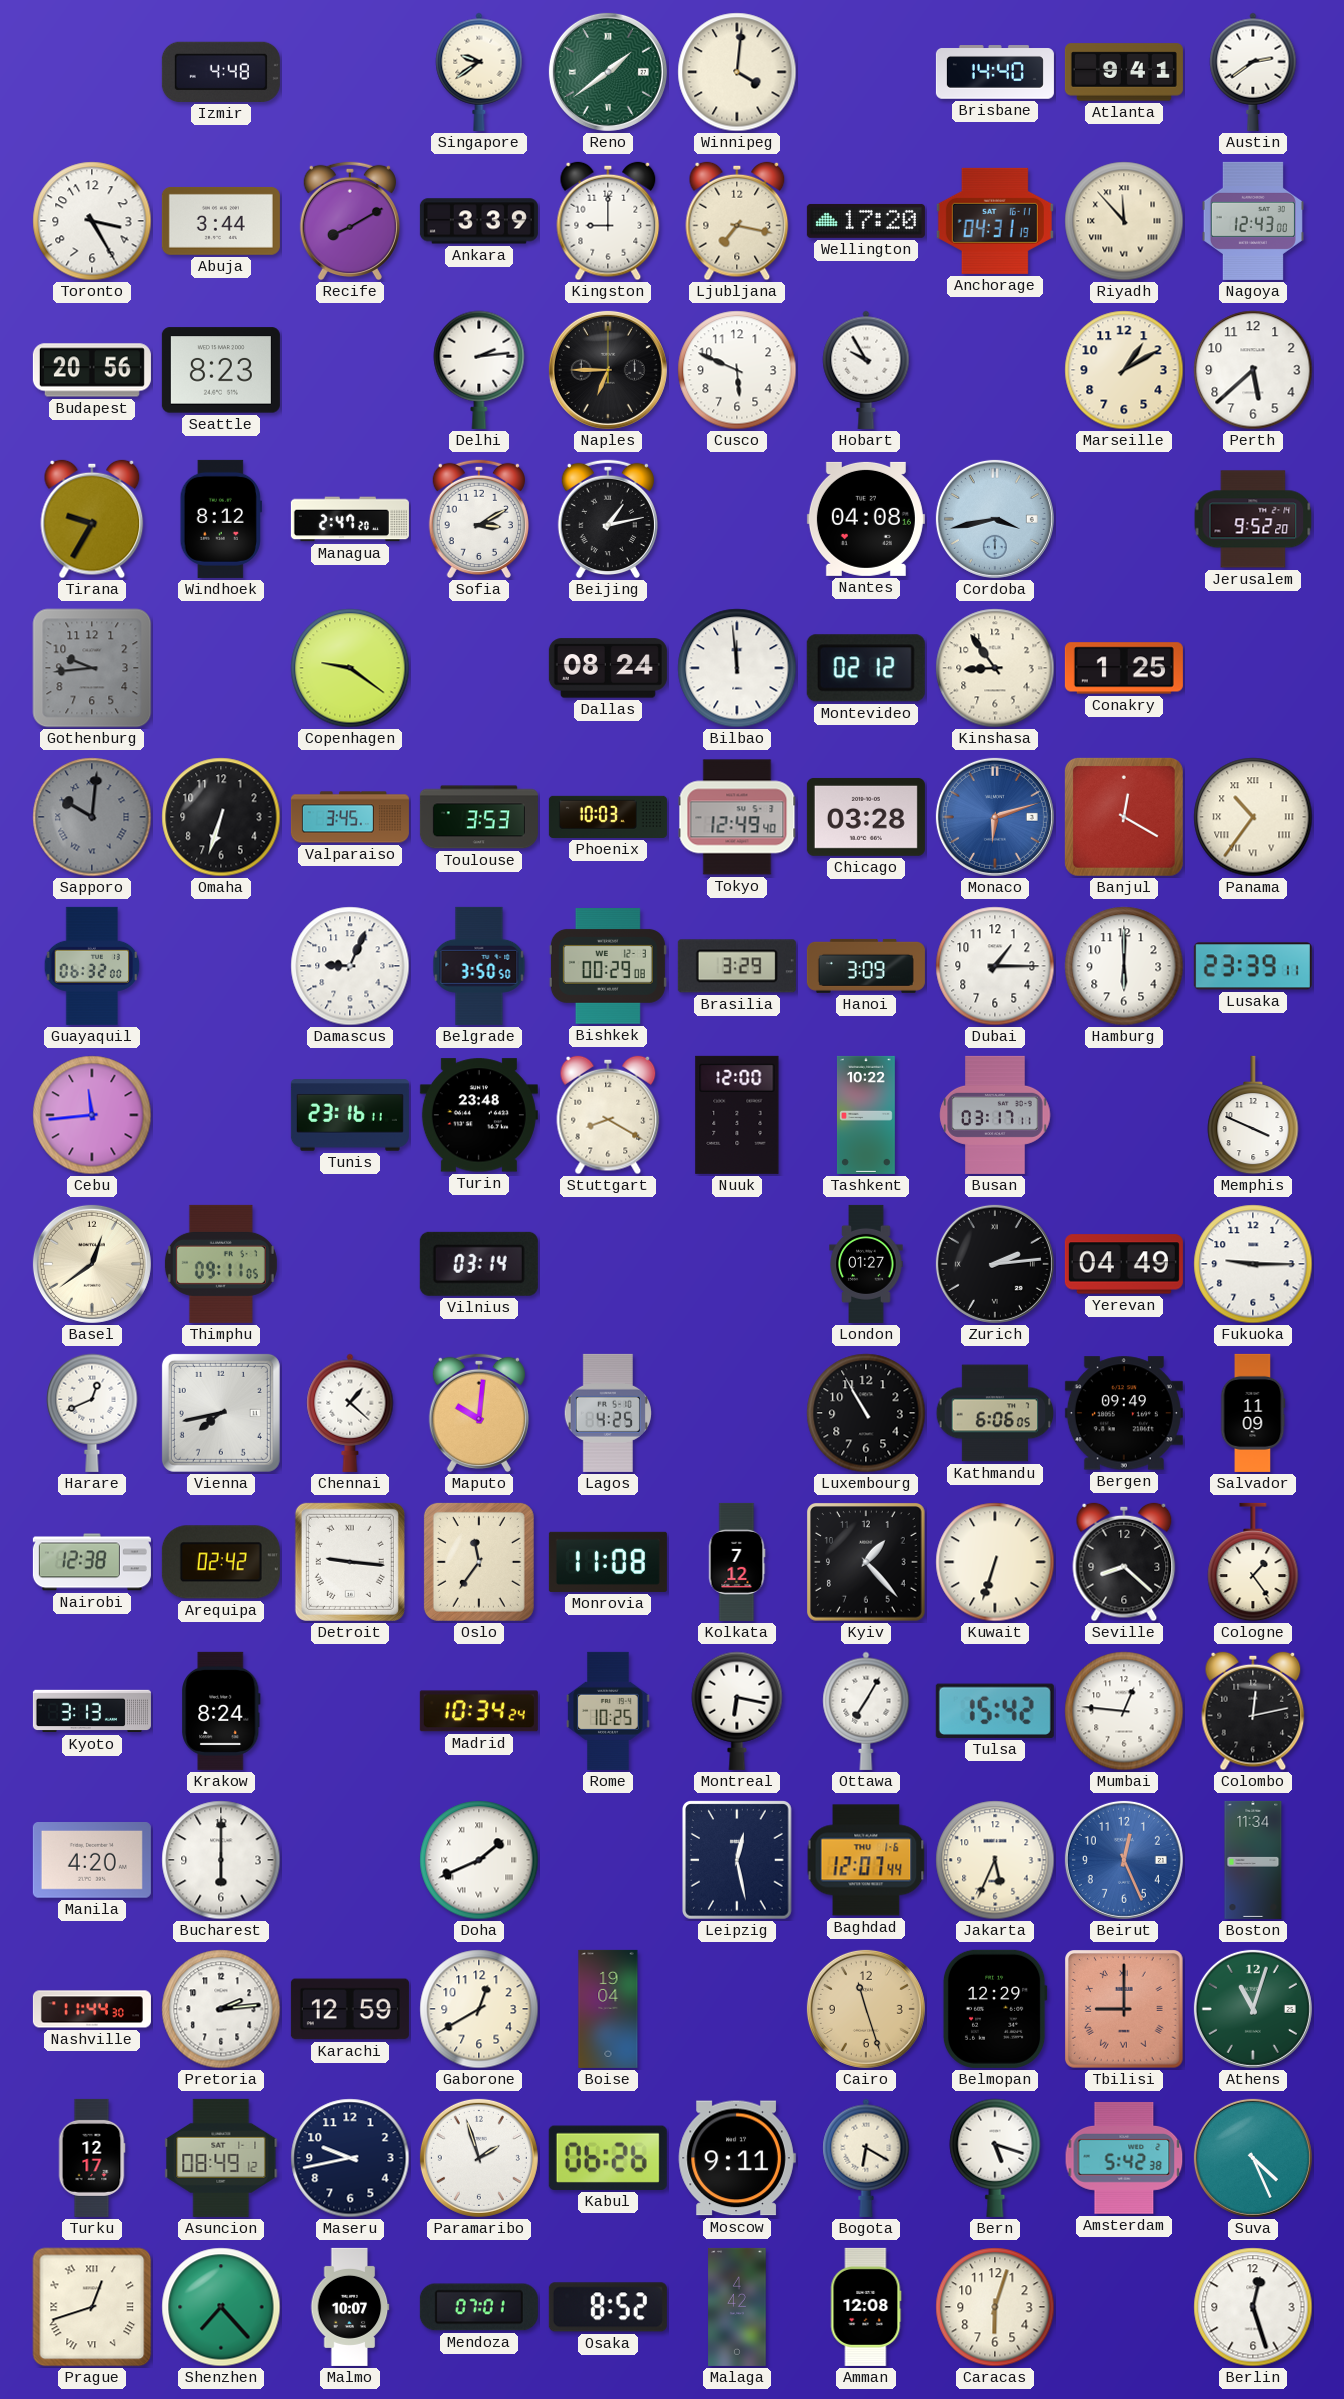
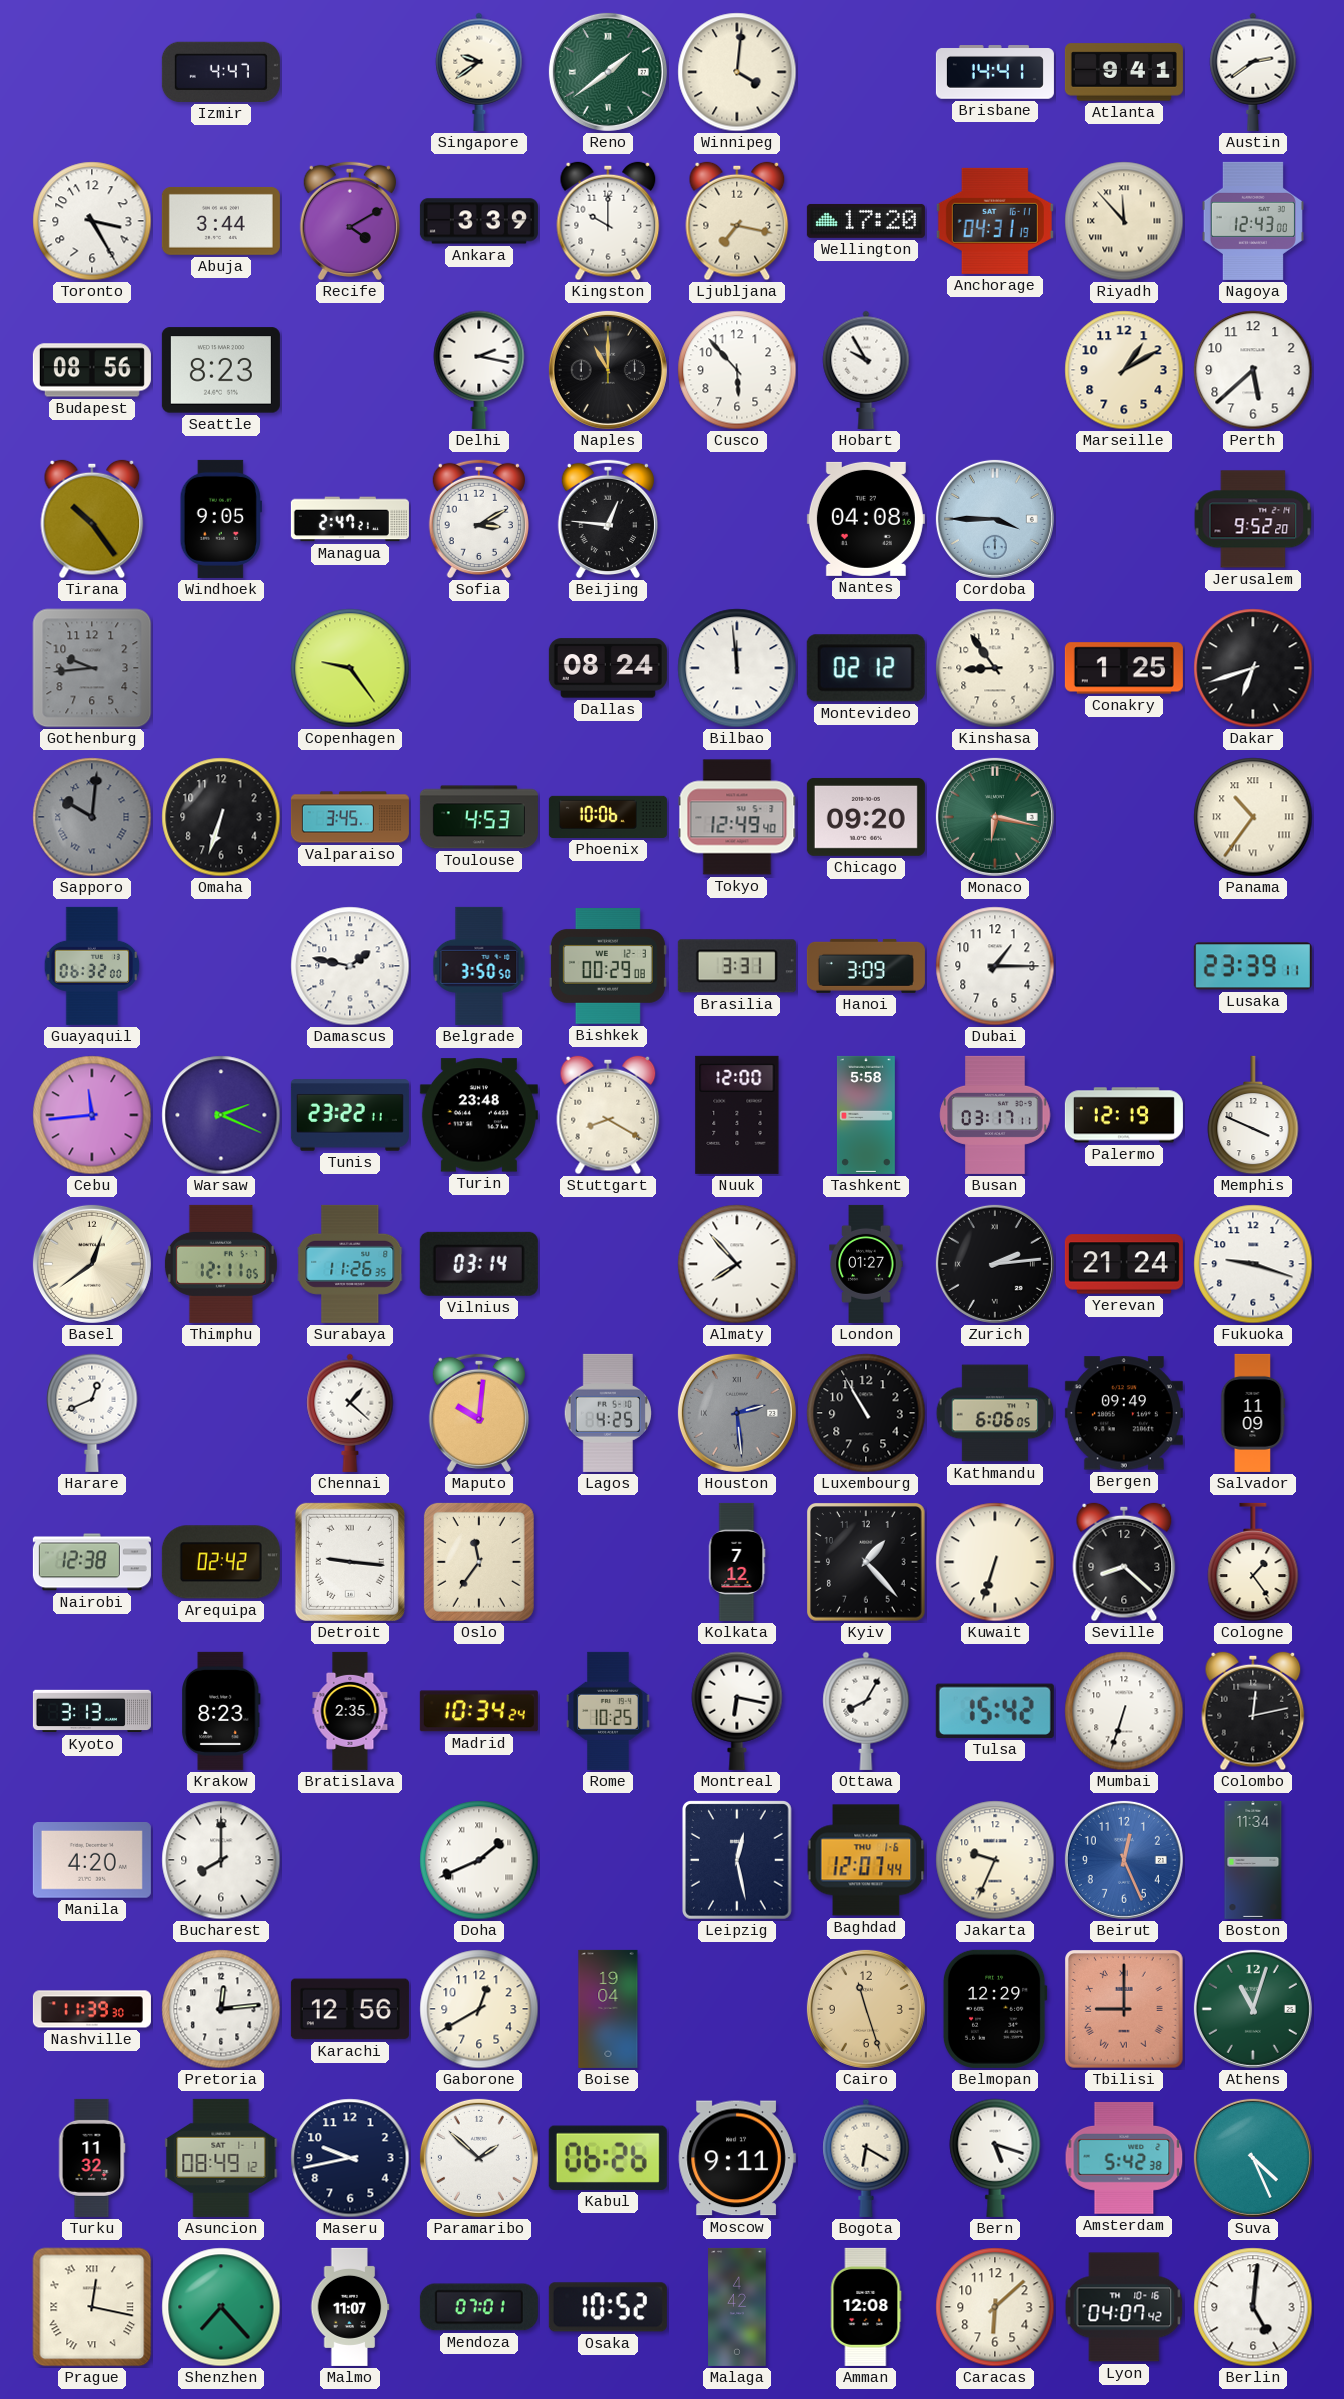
Izmir: 4:48 -> 4:47 (221, 72)
Brisbane: 14:40 -> 14:41 (995, 72)
Recife: 8:10 -> 4:10 (350, 221)
Kingston: 9:00 -> 10:00 (608, 221)
Budapest: 20:56 -> 08:56 (92, 370)
Delhi: 2:14 -> 2:17 (479, 370)
Naples: 6:45 -> 11:00 (608, 370)
Cusco: 5:49 -> 5:53 (737, 370)
Tirana: 9:35 -> 10:24 (92, 519)
Windhoek: 8:12 -> 9:05 (221, 519)
Managua: 2:47:20 -> 2:47:21 (350, 519)
Beijing: 1:13 -> 12:46 (608, 519)
Cordoba: 3:43 -> 3:45 (995, 519)
Copenhagen: 9:21 -> 9:24 (350, 668)
Dakar: none -> 6:42 (1253, 668)
Toulouse: 3:53 -> 4:53 (479, 817)
Phoenix: 10:03 -> 10:06 (608, 817)
Chicago: 03:28 -> 09:20 (866, 817)
Monaco: 6:12 -> 6:17 (995, 817)
Monaco dial: blue -> green (995, 817)
Banjul: 12:20 -> none (1124, 817)
Damascus: 9:04 -> 1:47 (350, 966)
Brasilia: 3:29 -> 3:31 (737, 966)
Hamburg: 6:00 -> none (1124, 966)
Warsaw: none -> 2:19 (221, 1115)
Tunis: 23:16 -> 23:22 (350, 1115)
Tashkent: 10:22 -> 5:58 (866, 1115)
Palermo: none -> 12:19 (1124, 1115)
Thimphu: 09:11 -> 12:11 (221, 1264)
Surabaya: none -> 11:26 (350, 1264)
Almaty: none -> 7:53 (737, 1264)
Yerevan: 04:49 -> 21:24 (1124, 1264)
Fukuoka: 9:15 -> 9:18 (1253, 1264)
Vienna: 7:43 -> none (221, 1413)
Houston: none -> 2:29 (737, 1413)
Monrovia: 11:08 -> none (608, 1562)
Krakow: 8:24 -> 8:23 (221, 1711)
Bratislava: none -> 2:35 (350, 1711)
Ottawa: 7:05 -> 8:05 (866, 1711)
Mumbai: 12:46 -> 6:33 (1124, 1711)
Bucharest: 6:00 -> 8:00 (221, 1860)
Jakarta: 5:34 -> 9:34 (995, 1860)
Nashville: 11:44 -> 11:39 (92, 2009)
Pretoria: 2:14 -> 12:14 (221, 2009)
Karachi: 12:59 -> 12:56 (350, 2009)
Turku: 12:17 -> 11:32 (92, 2158)
Paramaribo: 1:57 -> 1:52 (479, 2158)
Prague: 12:42 -> 12:17 (92, 2307)
Malmo: 10:07 -> 11:07 (350, 2307)
Osaka: 8:52 -> 10:52 (608, 2307)
Caracas: 6:03 -> 6:08 (995, 2307)
Lyon: none -> 04:07 (1124, 2307)
Berlin: 12:27 -> 5:01 (1253, 2307)
